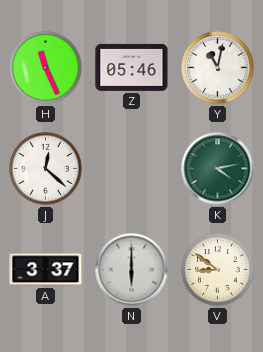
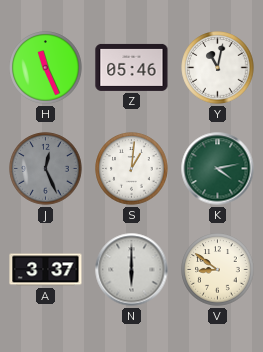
J: 12:22 -> 12:26 (46, 169)
J dial: white -> grey (46, 169)
S: none -> 1:01 (132, 169)
